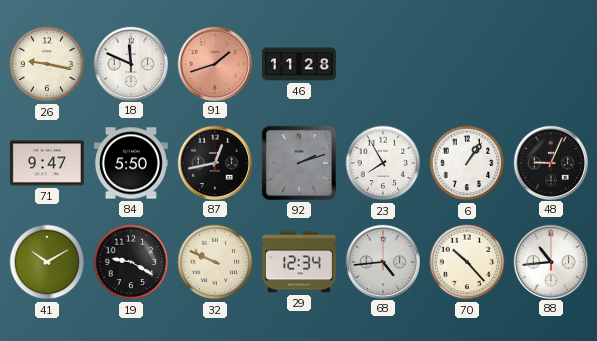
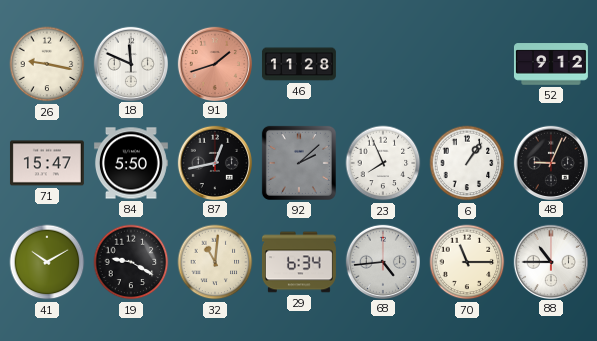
52: none -> 9:12 (551, 64)
71: 9:47 -> 15:47 (47, 163)
92: 2:12 -> 2:08 (299, 163)
23: 7:55 -> 7:56 (383, 163)
32: 9:49 -> 11:01 (215, 262)
29: 12:34 -> 6:34 (300, 262)
70: 10:23 -> 11:15 (467, 262)
88: 10:44 -> 10:45 (550, 261)
